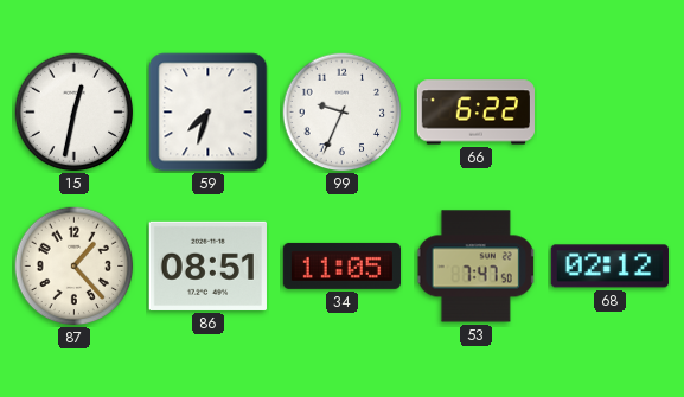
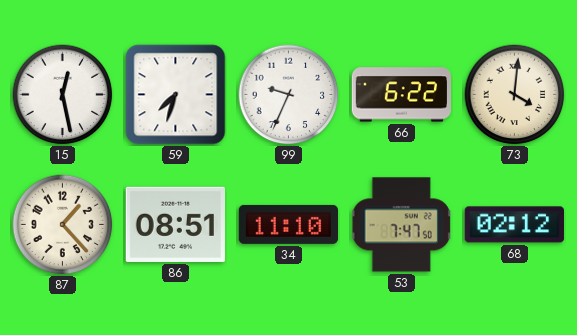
15: 12:32 -> 12:28 (63, 95)
73: none -> 4:01 (515, 95)
34: 11:05 -> 11:10 (288, 224)
